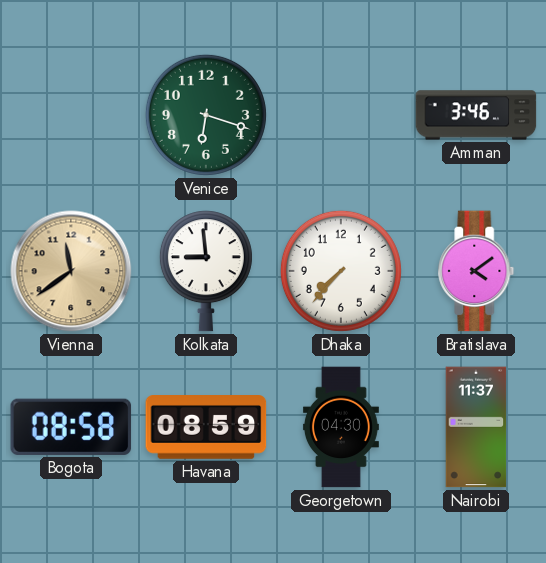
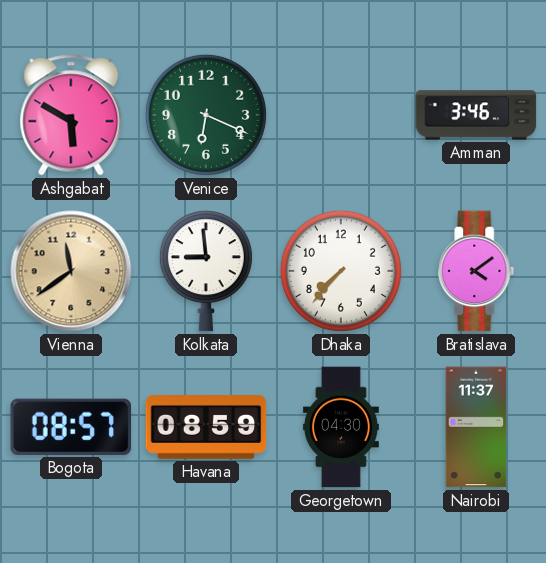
Ashgabat: none -> 5:50 (71, 115)
Venice: 6:18 -> 6:19 (206, 115)
Bogota: 08:58 -> 08:57 (71, 427)
